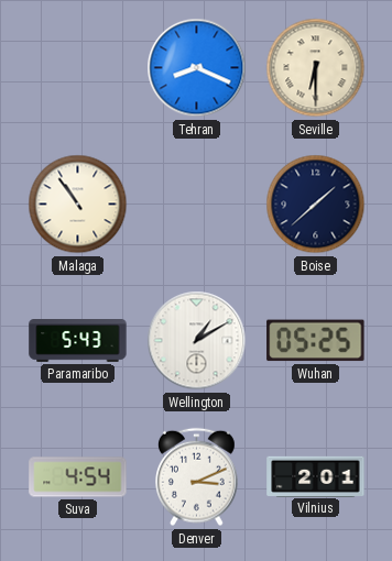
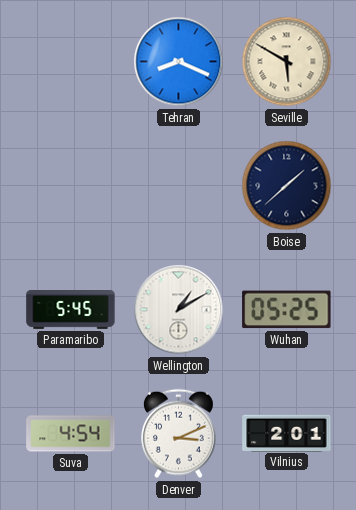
Seville: 6:30 -> 5:50 (287, 62)
Malaga: 10:54 -> none (78, 205)
Paramaribo: 5:43 -> 5:45 (71, 310)
